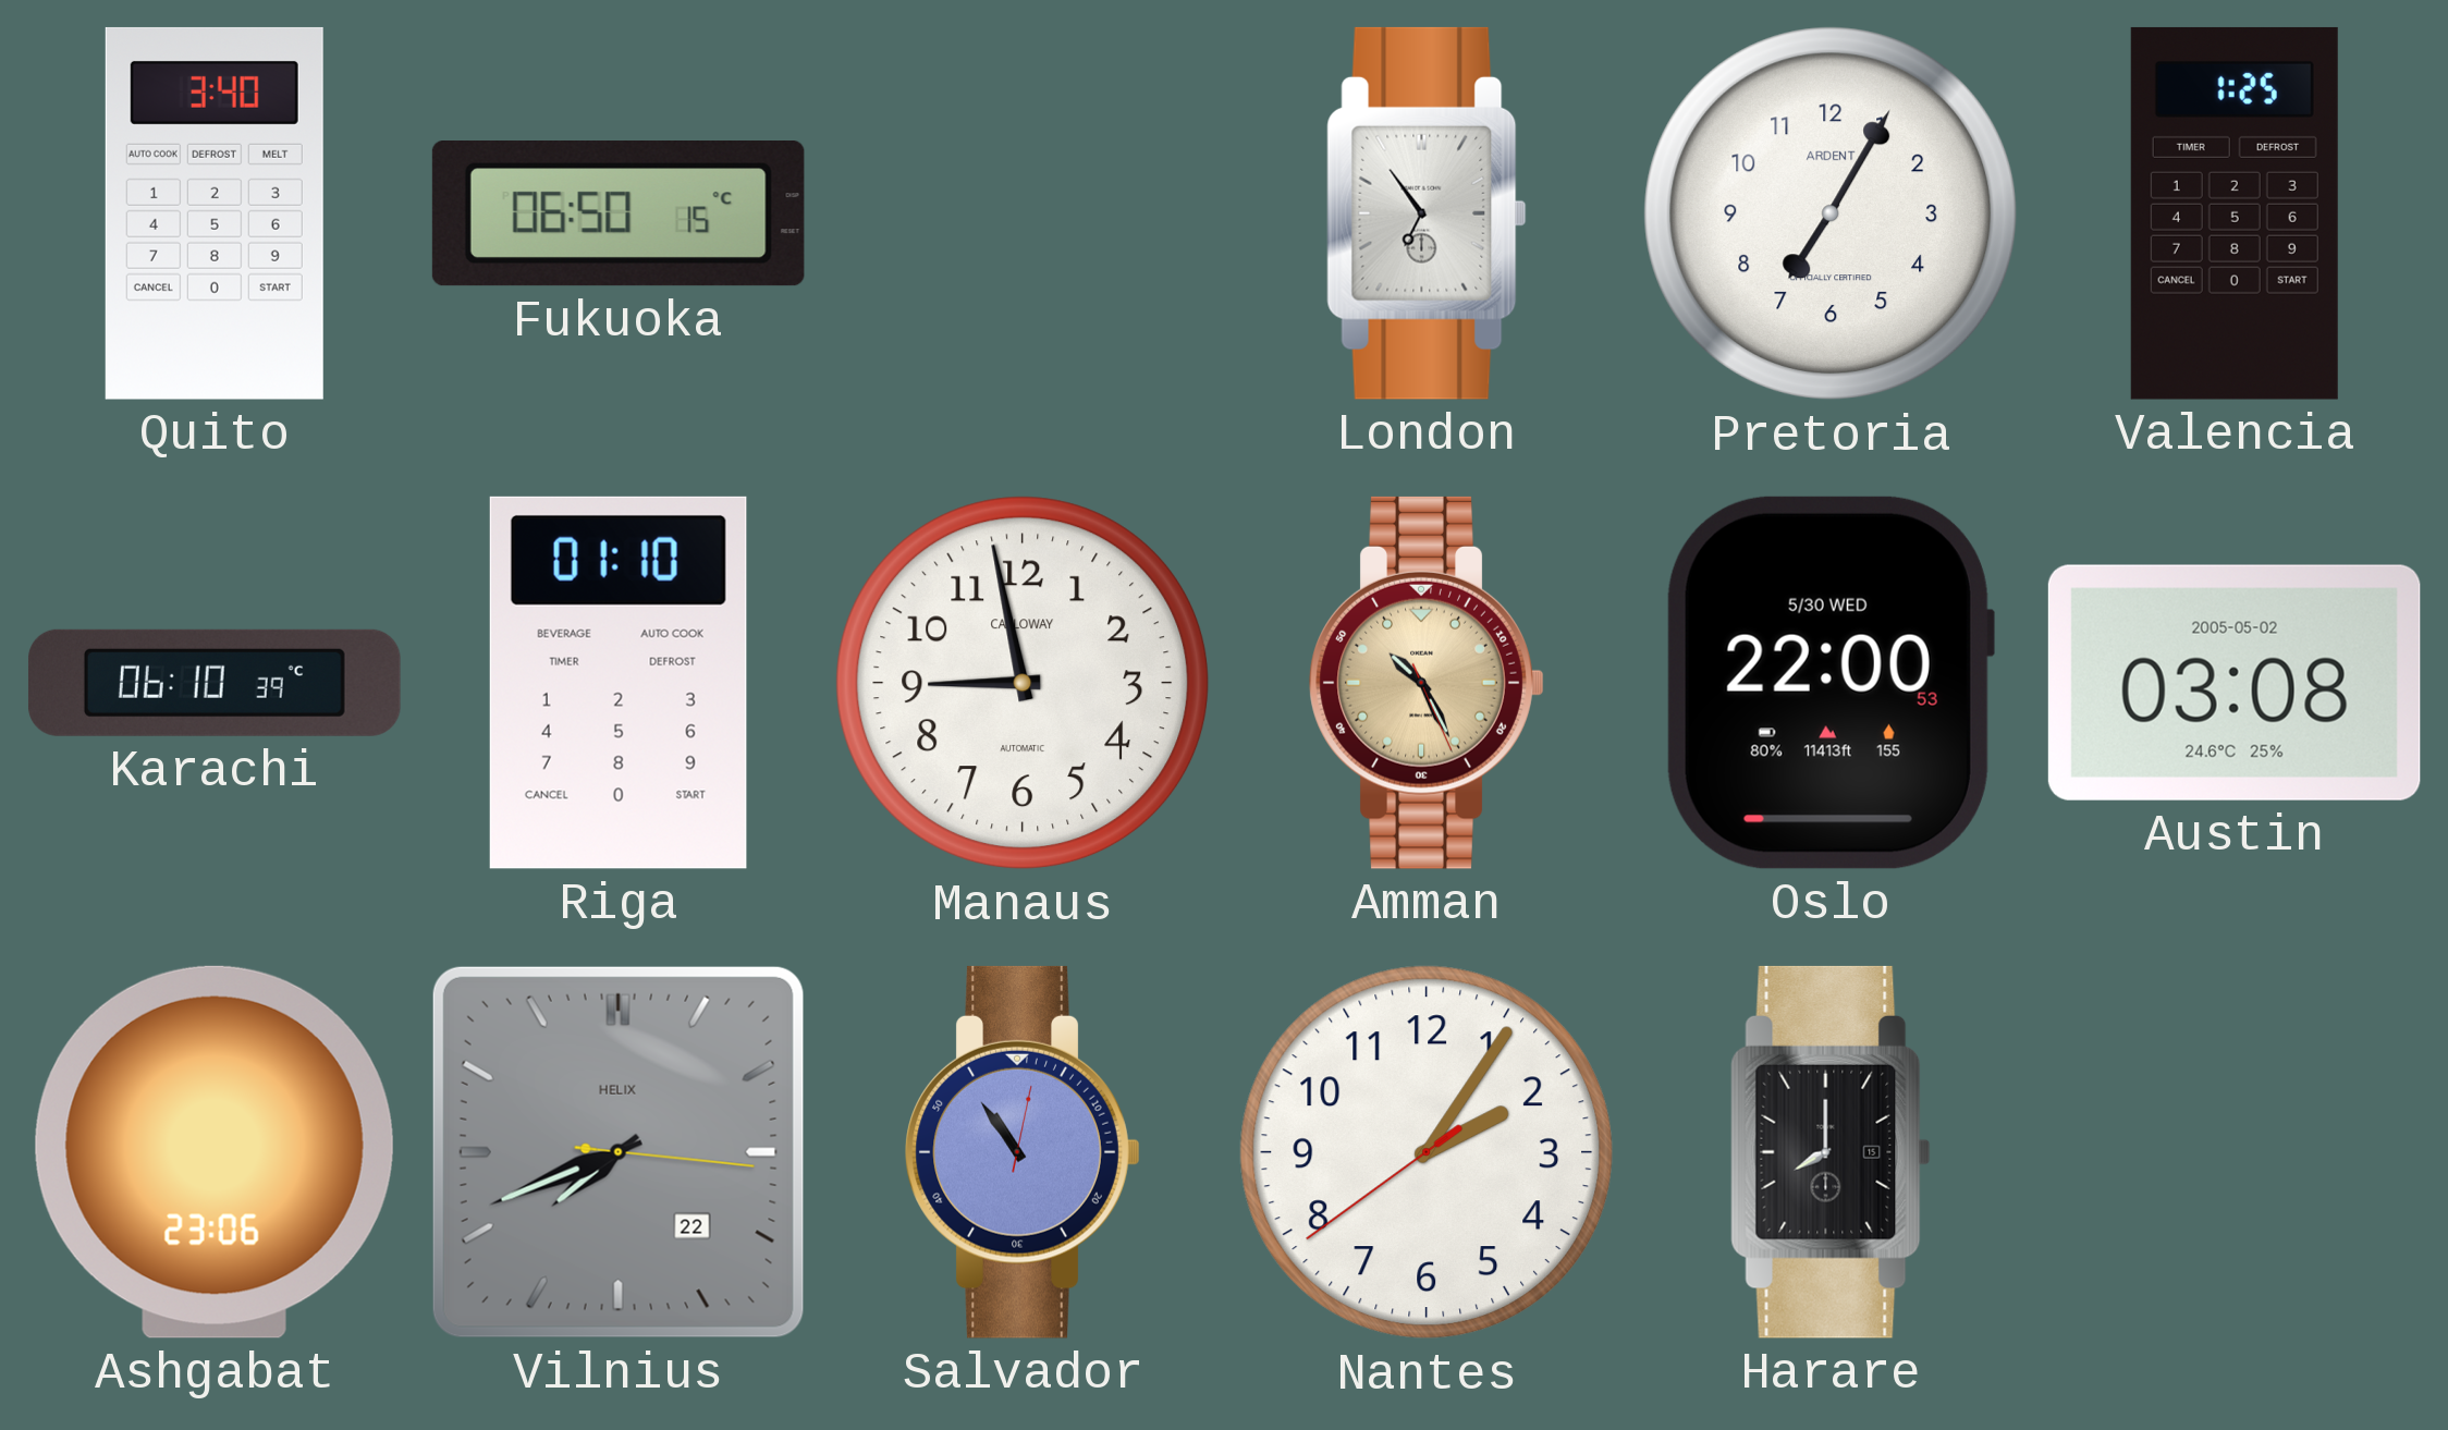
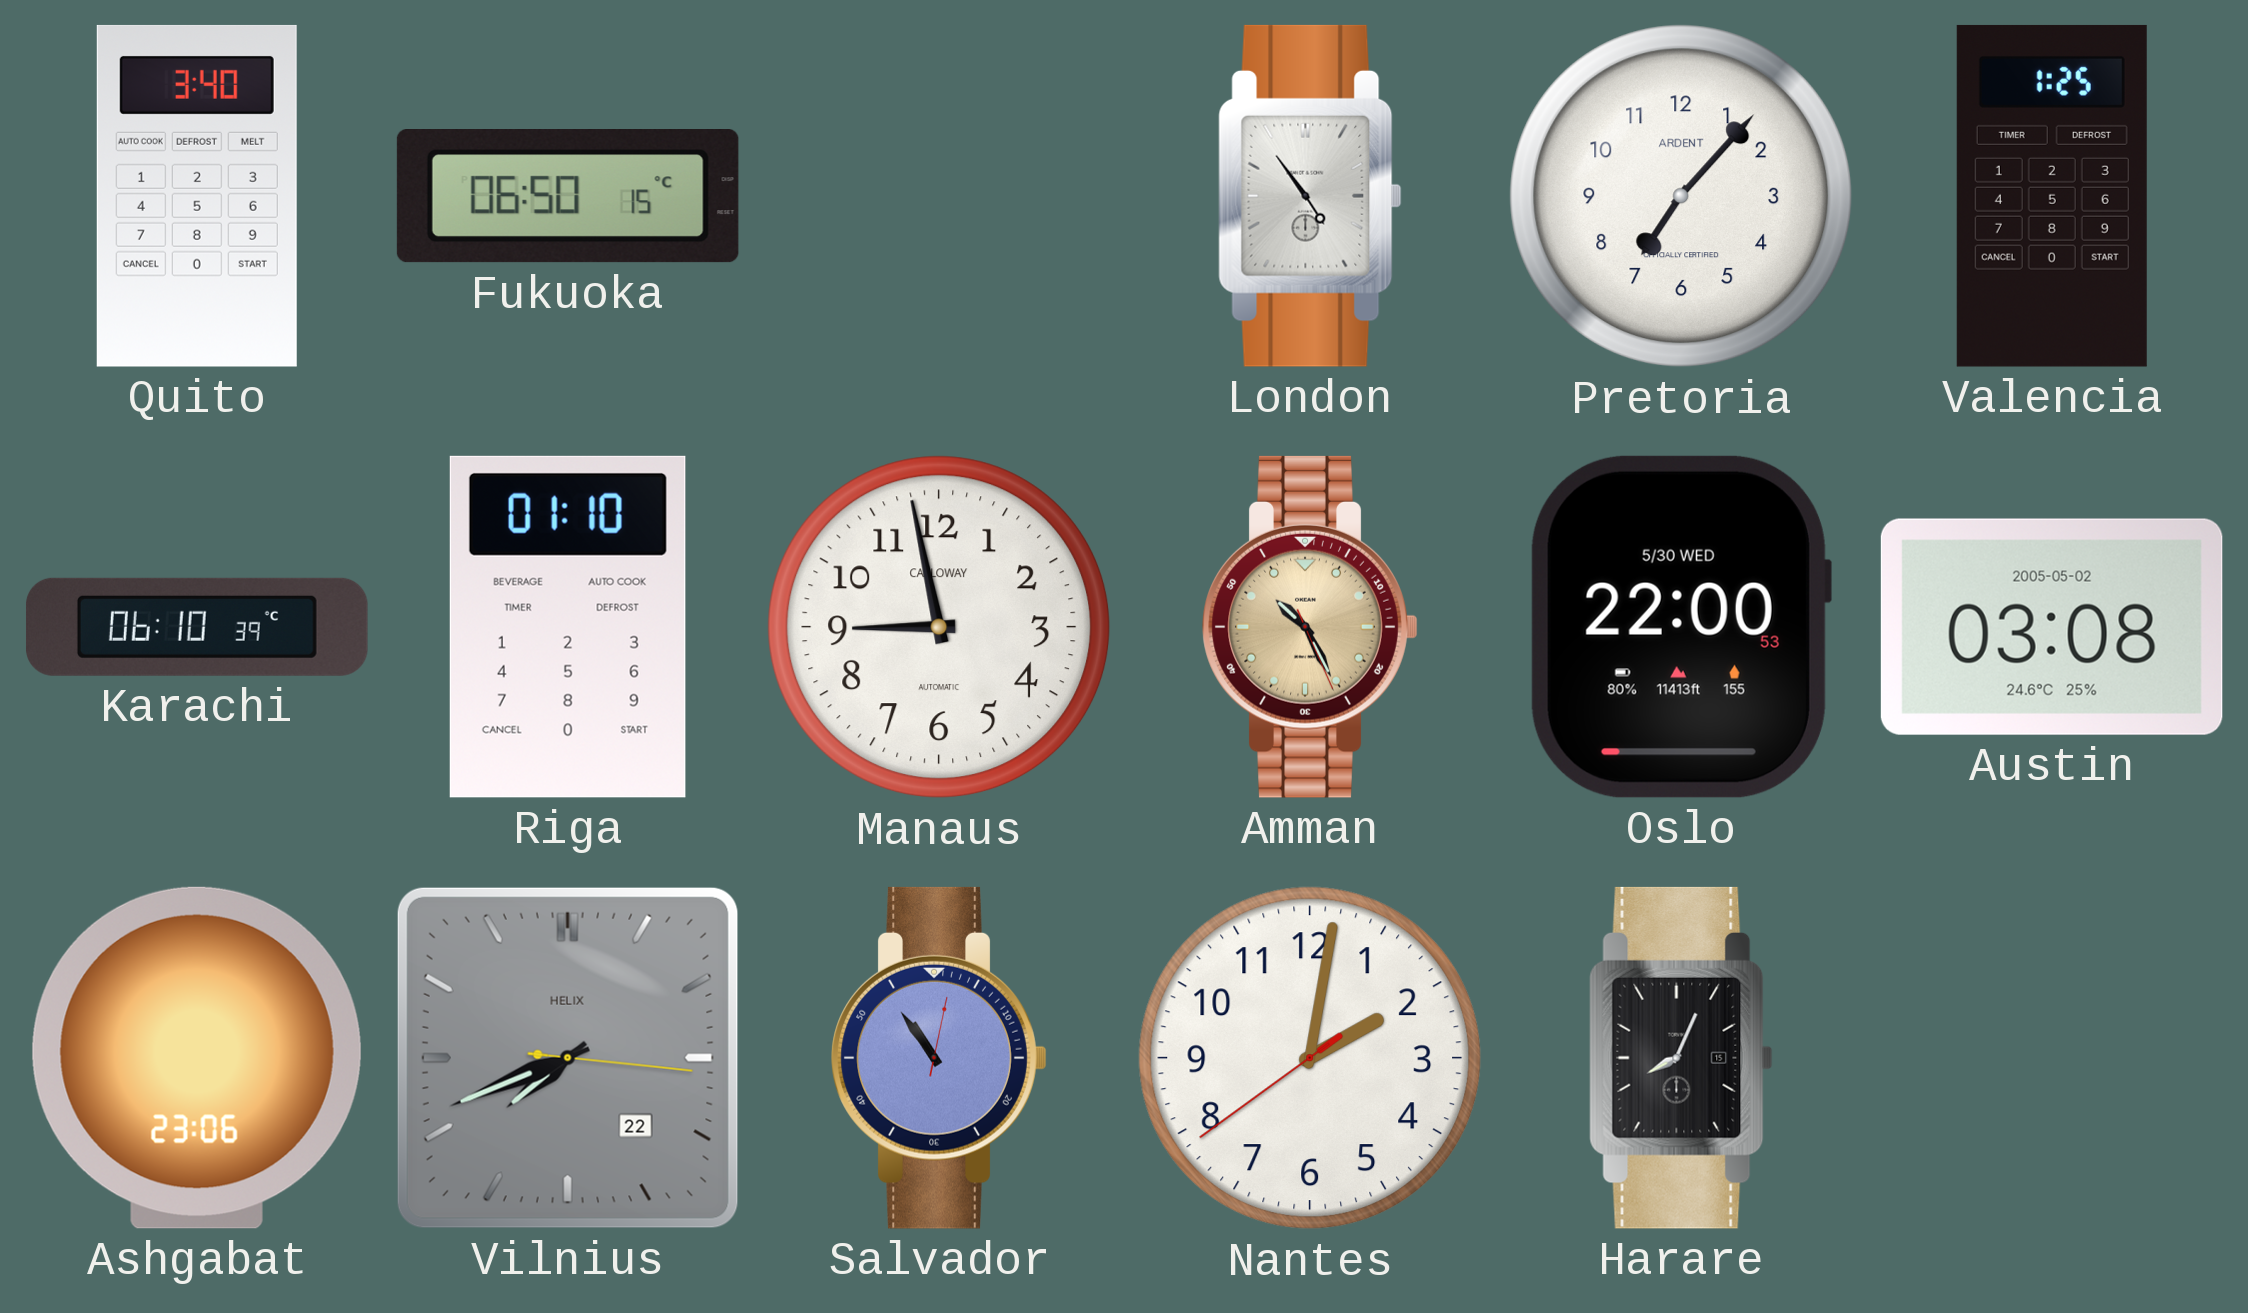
London: 6:54 -> 4:54 (1310, 196)
Pretoria: 7:05 -> 7:07 (1681, 196)
Nantes: 2:05 -> 2:01 (1310, 1058)
Harare: 8:00 -> 8:04 (1681, 1058)
